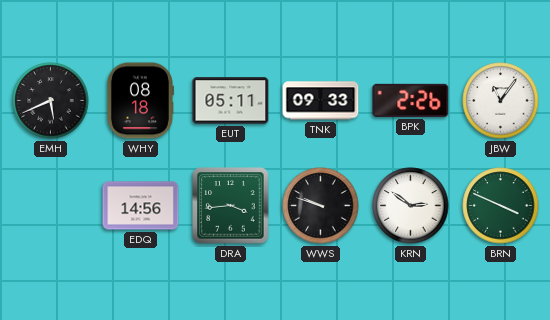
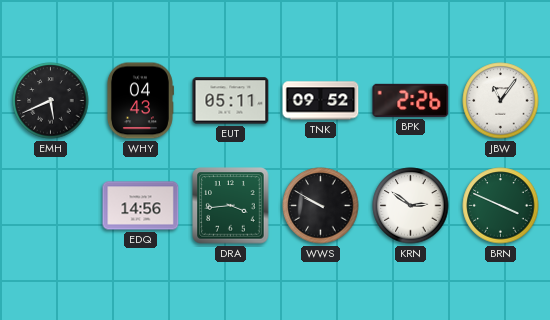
WHY: 08:18 -> 04:43 (140, 101)
TNK: 09:33 -> 09:52 (321, 101)
WWS: 9:48 -> 9:50 (321, 206)
